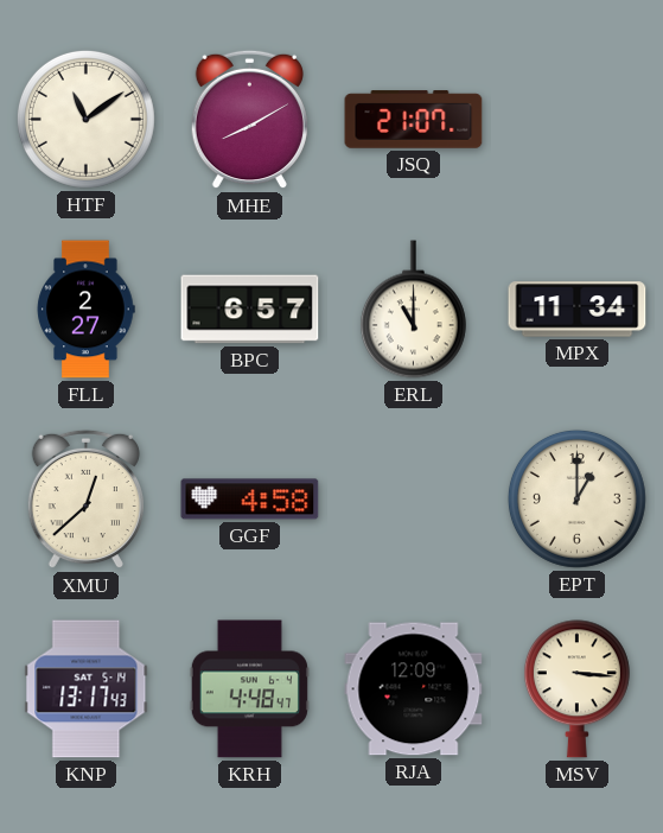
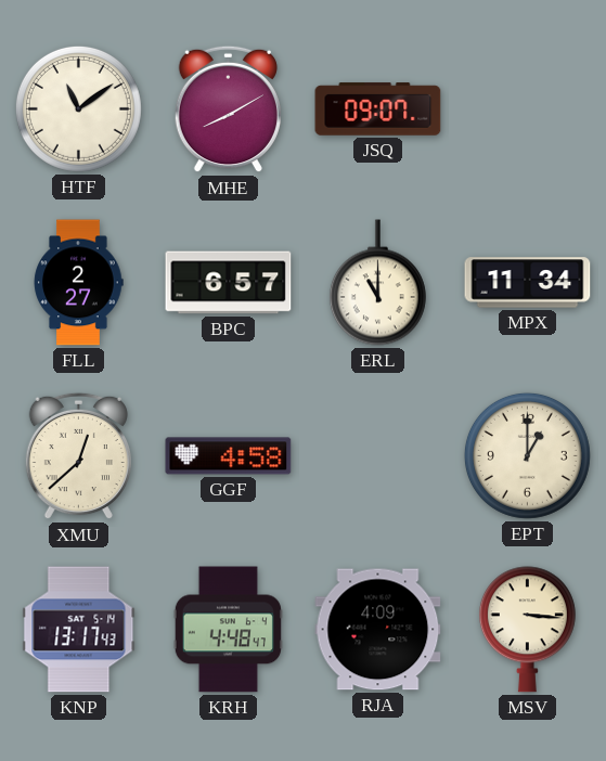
JSQ: 21:07 -> 09:07 (378, 109)
RJA: 12:09 -> 4:09 (378, 630)
